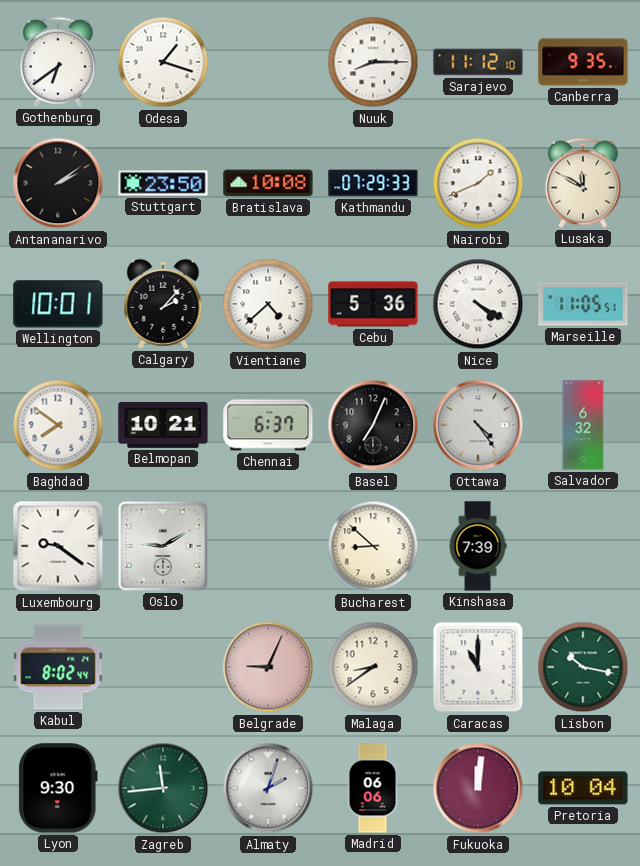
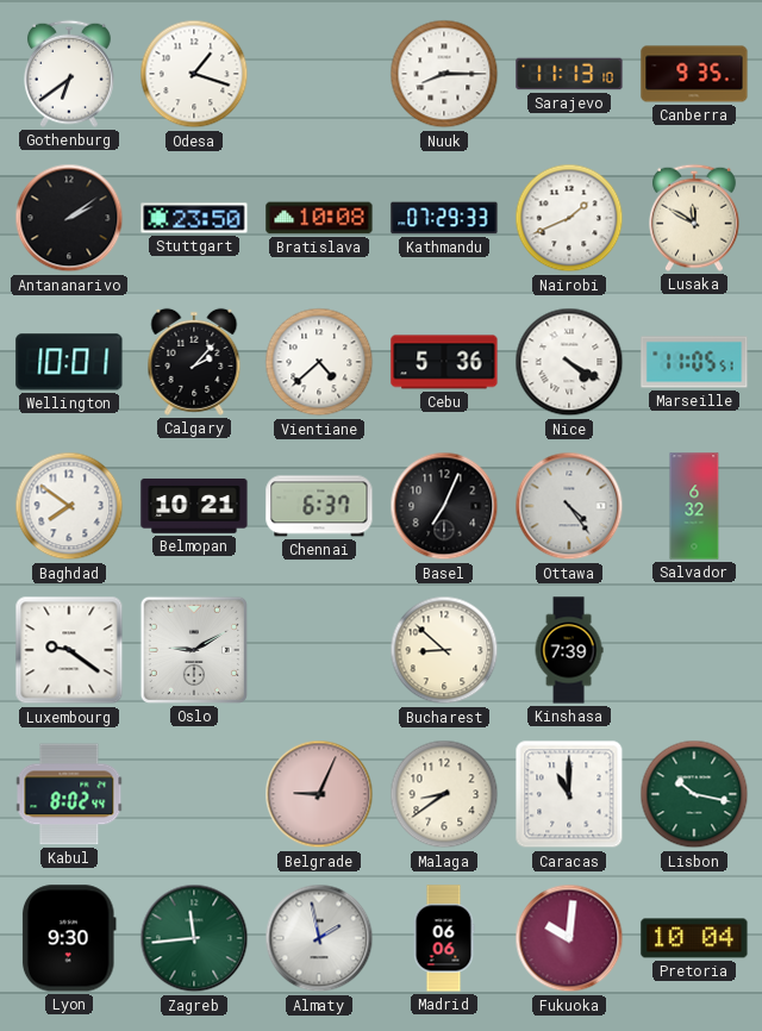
Sarajevo: 11:12 -> 11:13 (569, 74)
Almaty: 2:03 -> 1:58 (319, 938)
Fukuoka: 12:01 -> 10:01 (569, 938)
